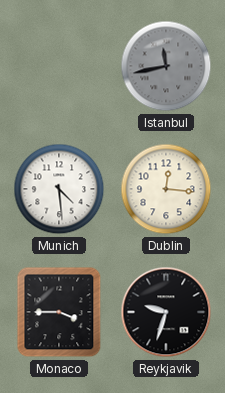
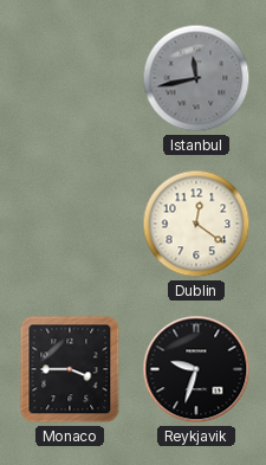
Munich: 4:29 -> none (59, 189)
Dublin: 12:16 -> 12:21 (196, 224)
